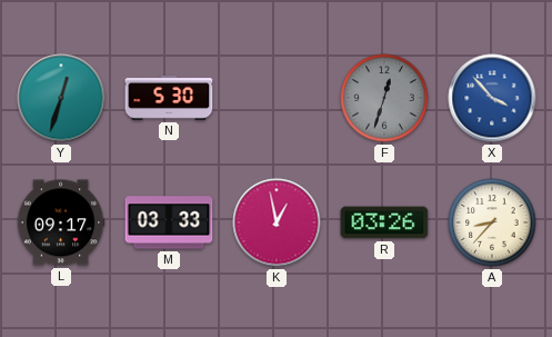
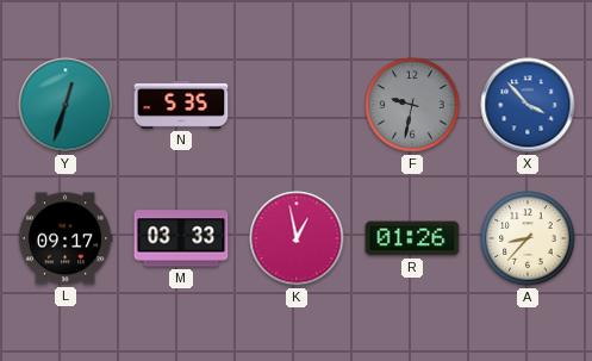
N: 5:30 -> 5:35 (181, 105)
F: 12:33 -> 9:32 (412, 105)
R: 03:26 -> 01:26 (412, 238)
